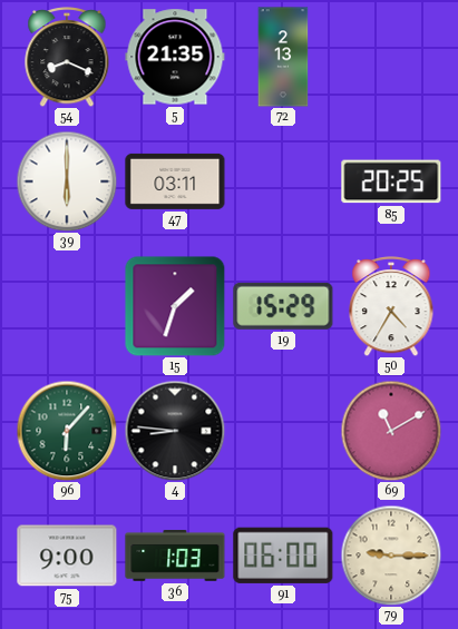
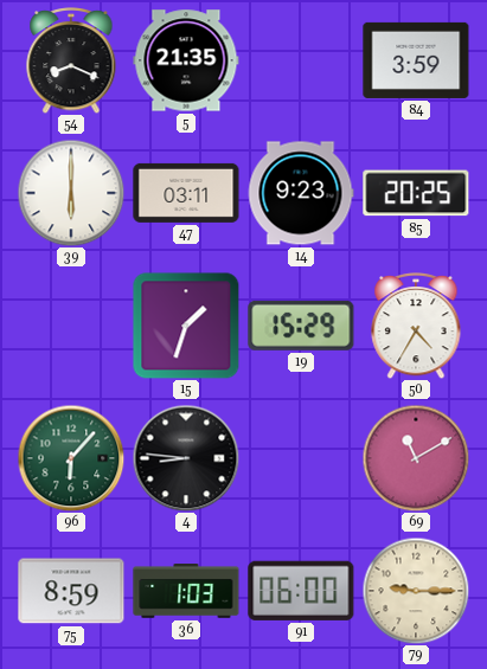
72: 2:13 -> none (283, 57)
84: none -> 3:59 (416, 60)
14: none -> 9:23 (301, 193)
75: 9:00 -> 8:59 (71, 591)
